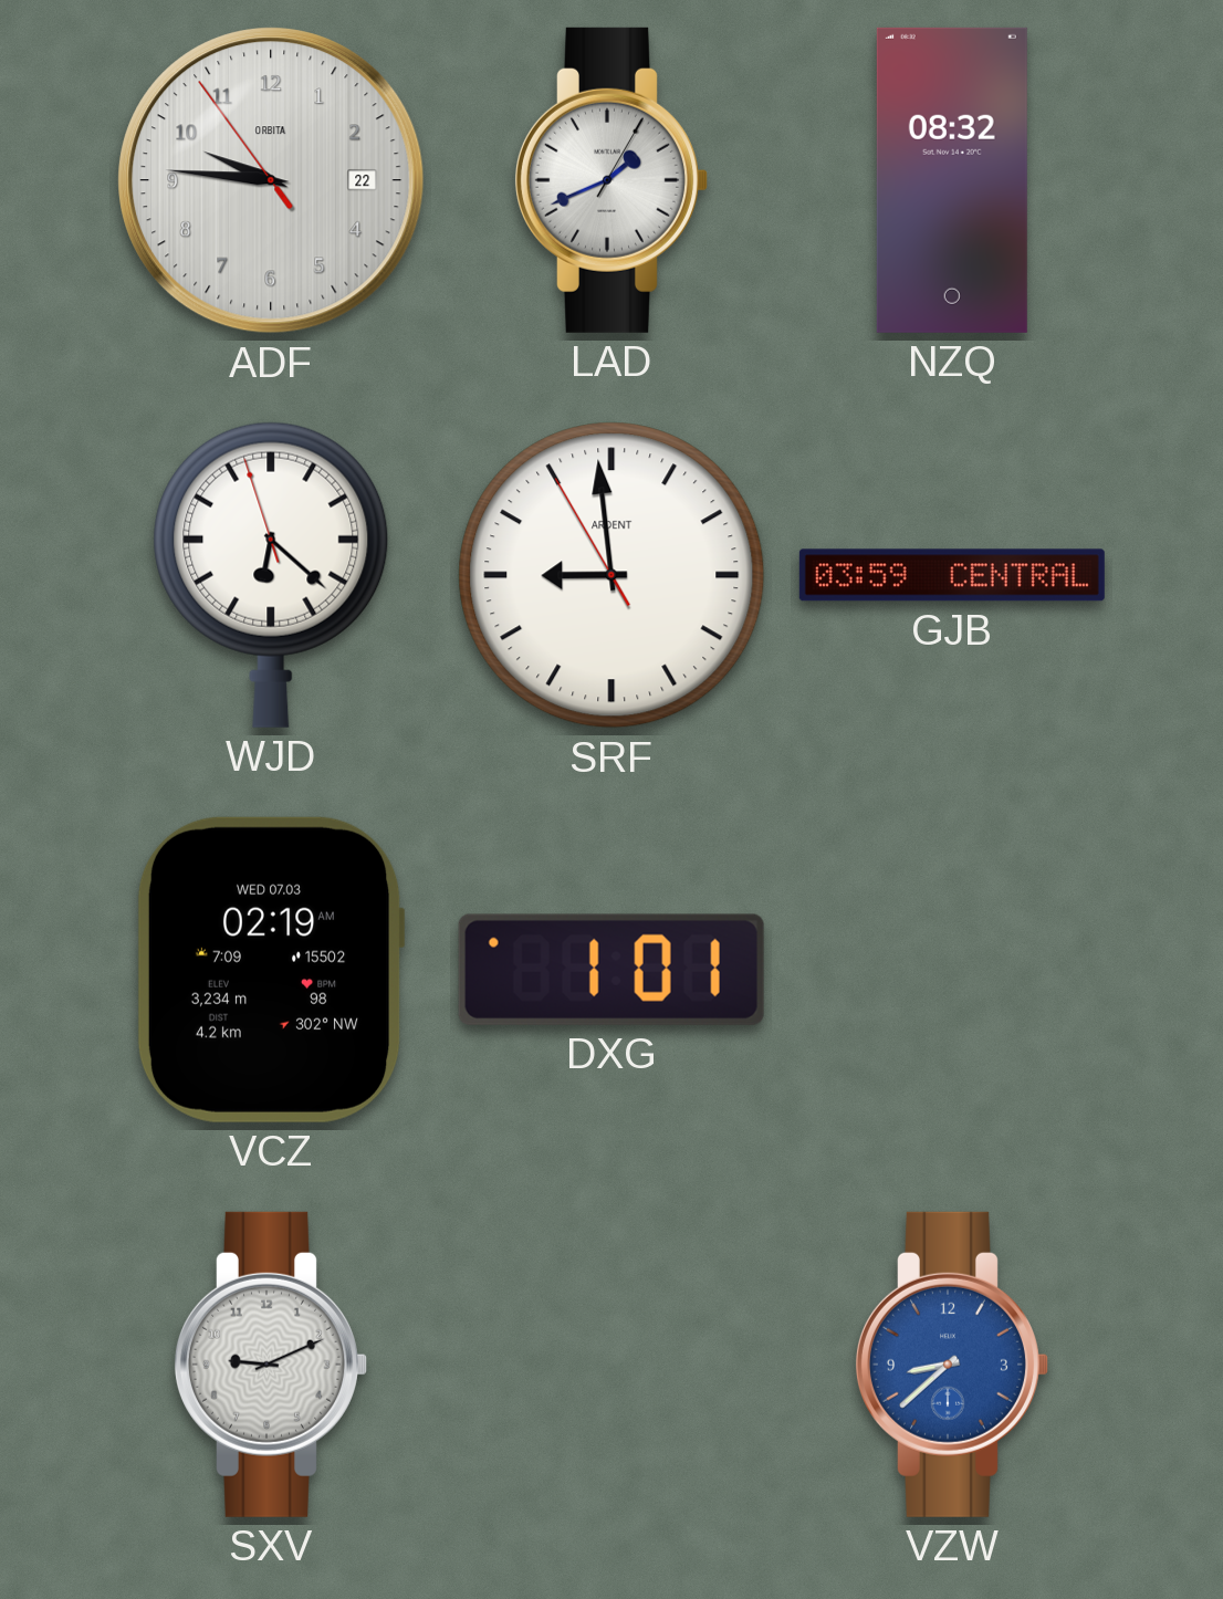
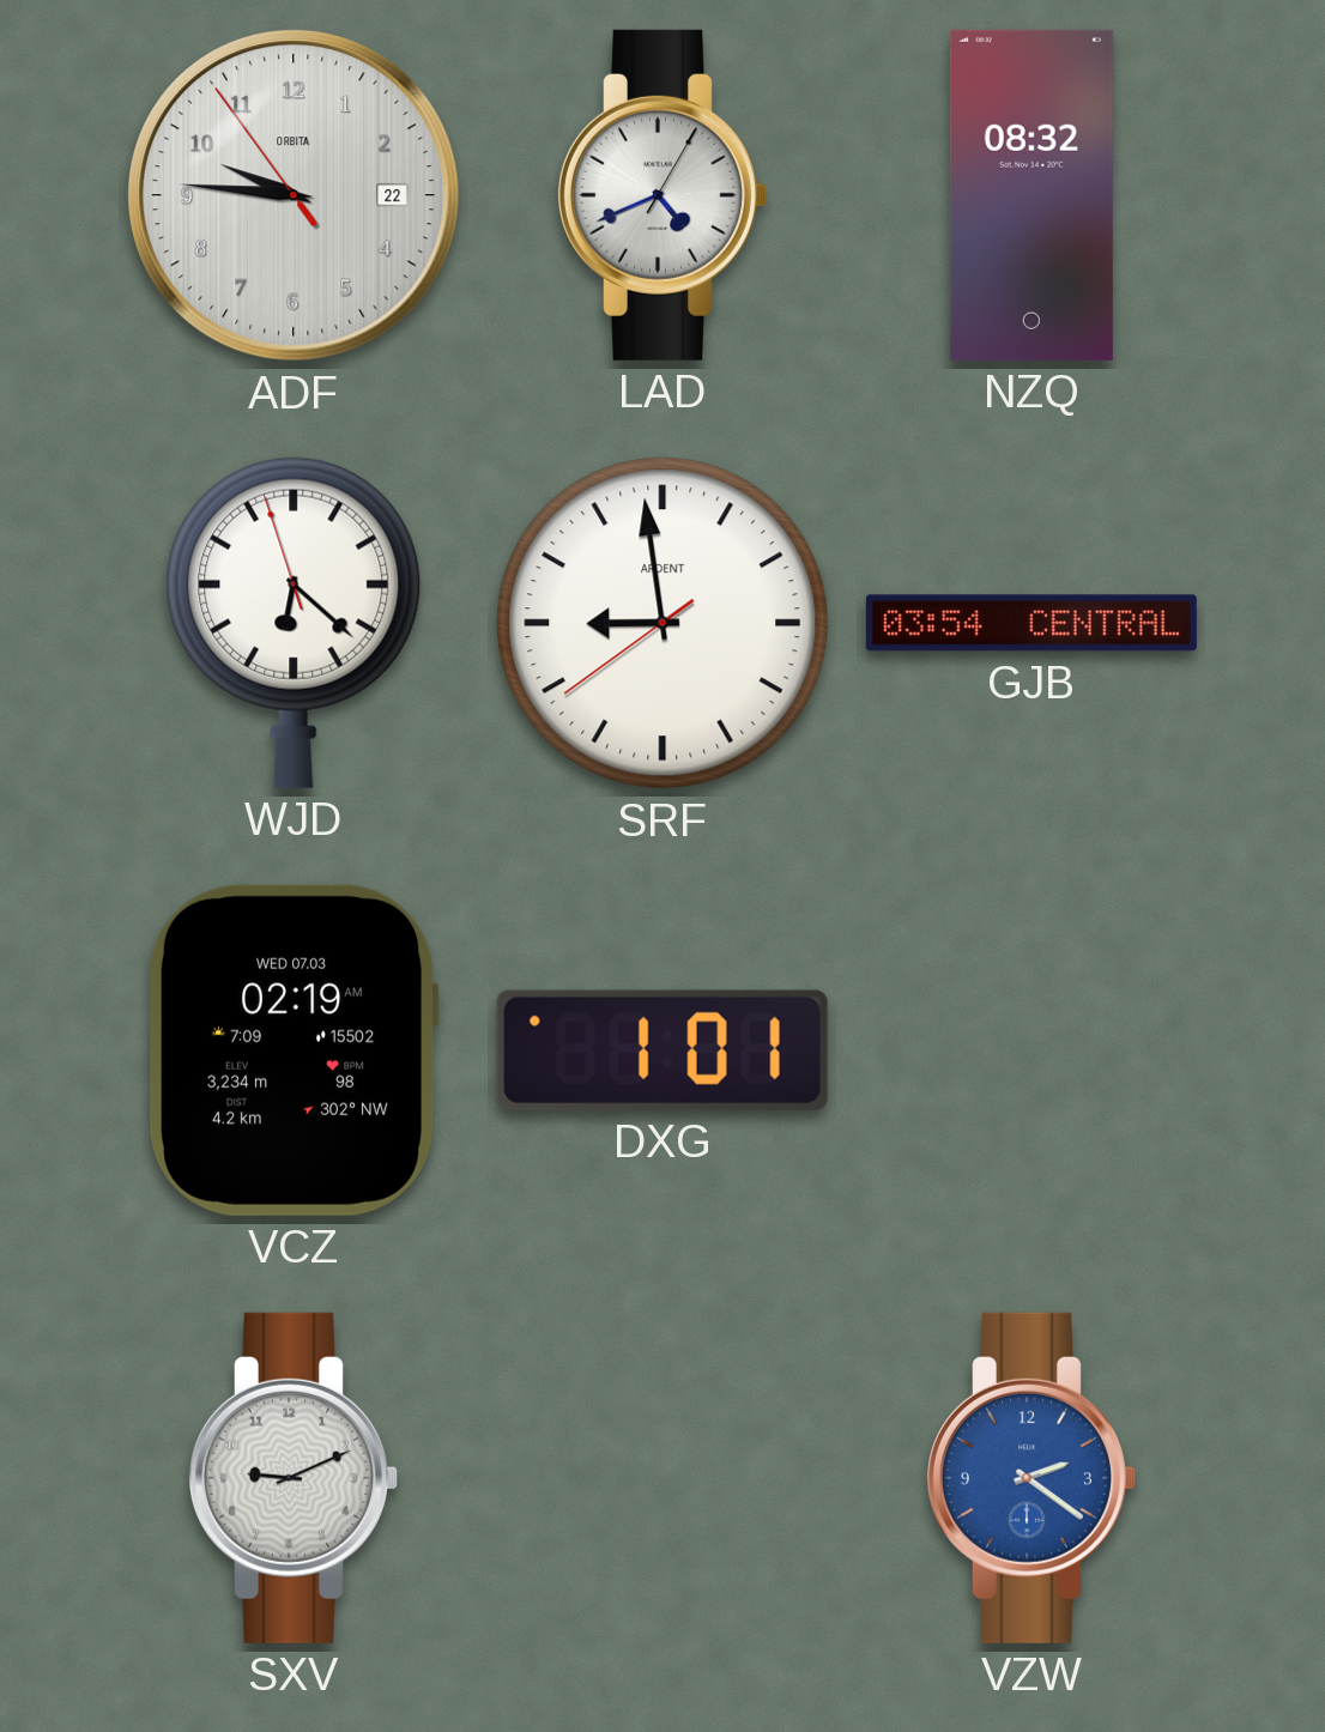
LAD: 1:41 -> 4:41 (661, 195)
SRF: 8:58:55 -> 8:58:39 (662, 623)
GJB: 03:59 -> 03:54 (1031, 623)
VZW: 8:38 -> 2:21 (1030, 1478)
